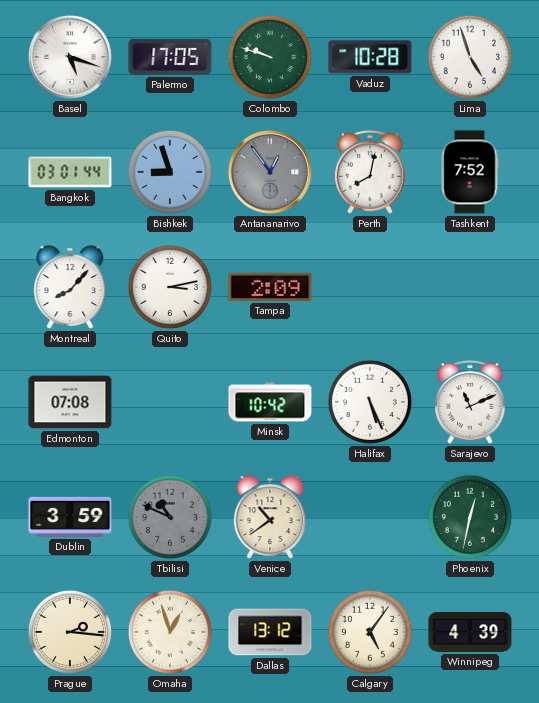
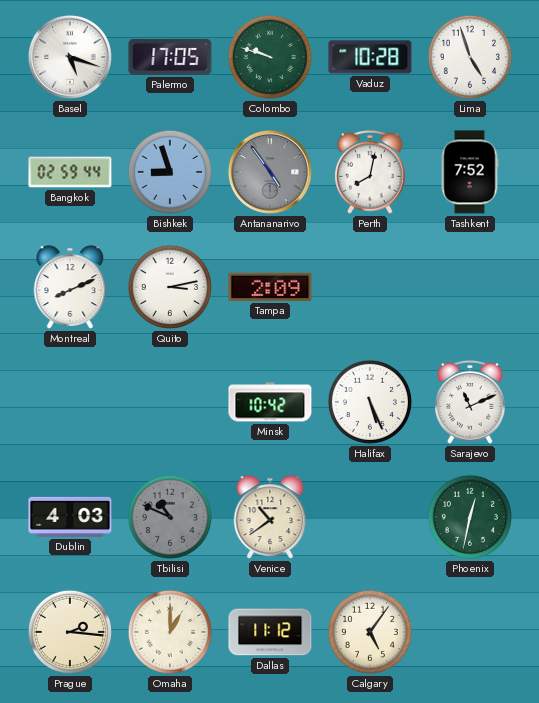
Bangkok: 03:01 -> 02:59 (70, 172)
Antananarivo: 12:54 -> 4:54 (270, 172)
Montreal: 8:07 -> 8:11 (70, 287)
Edmonton: 07:08 -> none (70, 402)
Dublin: 3:59 -> 4:03 (70, 517)
Omaha: 12:57 -> 1:00 (170, 632)
Dallas: 13:12 -> 11:12 (270, 632)
Winnipeg: 4:39 -> none (470, 633)
